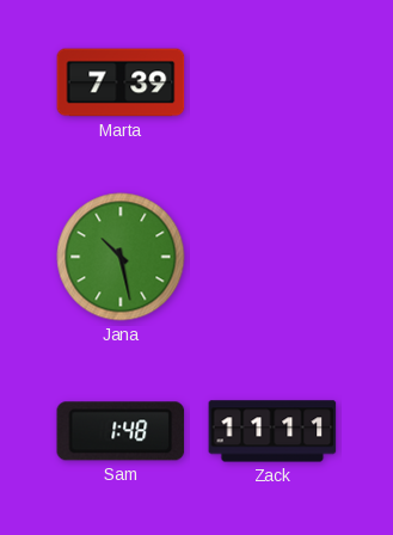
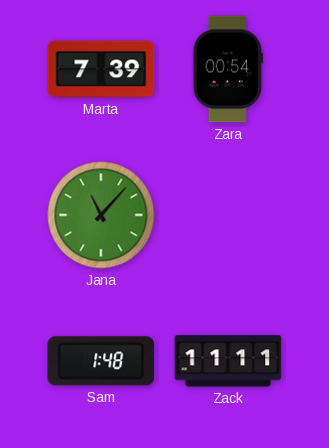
Zara: none -> 00:54 (227, 69)
Jana: 10:28 -> 11:07 (101, 215)
